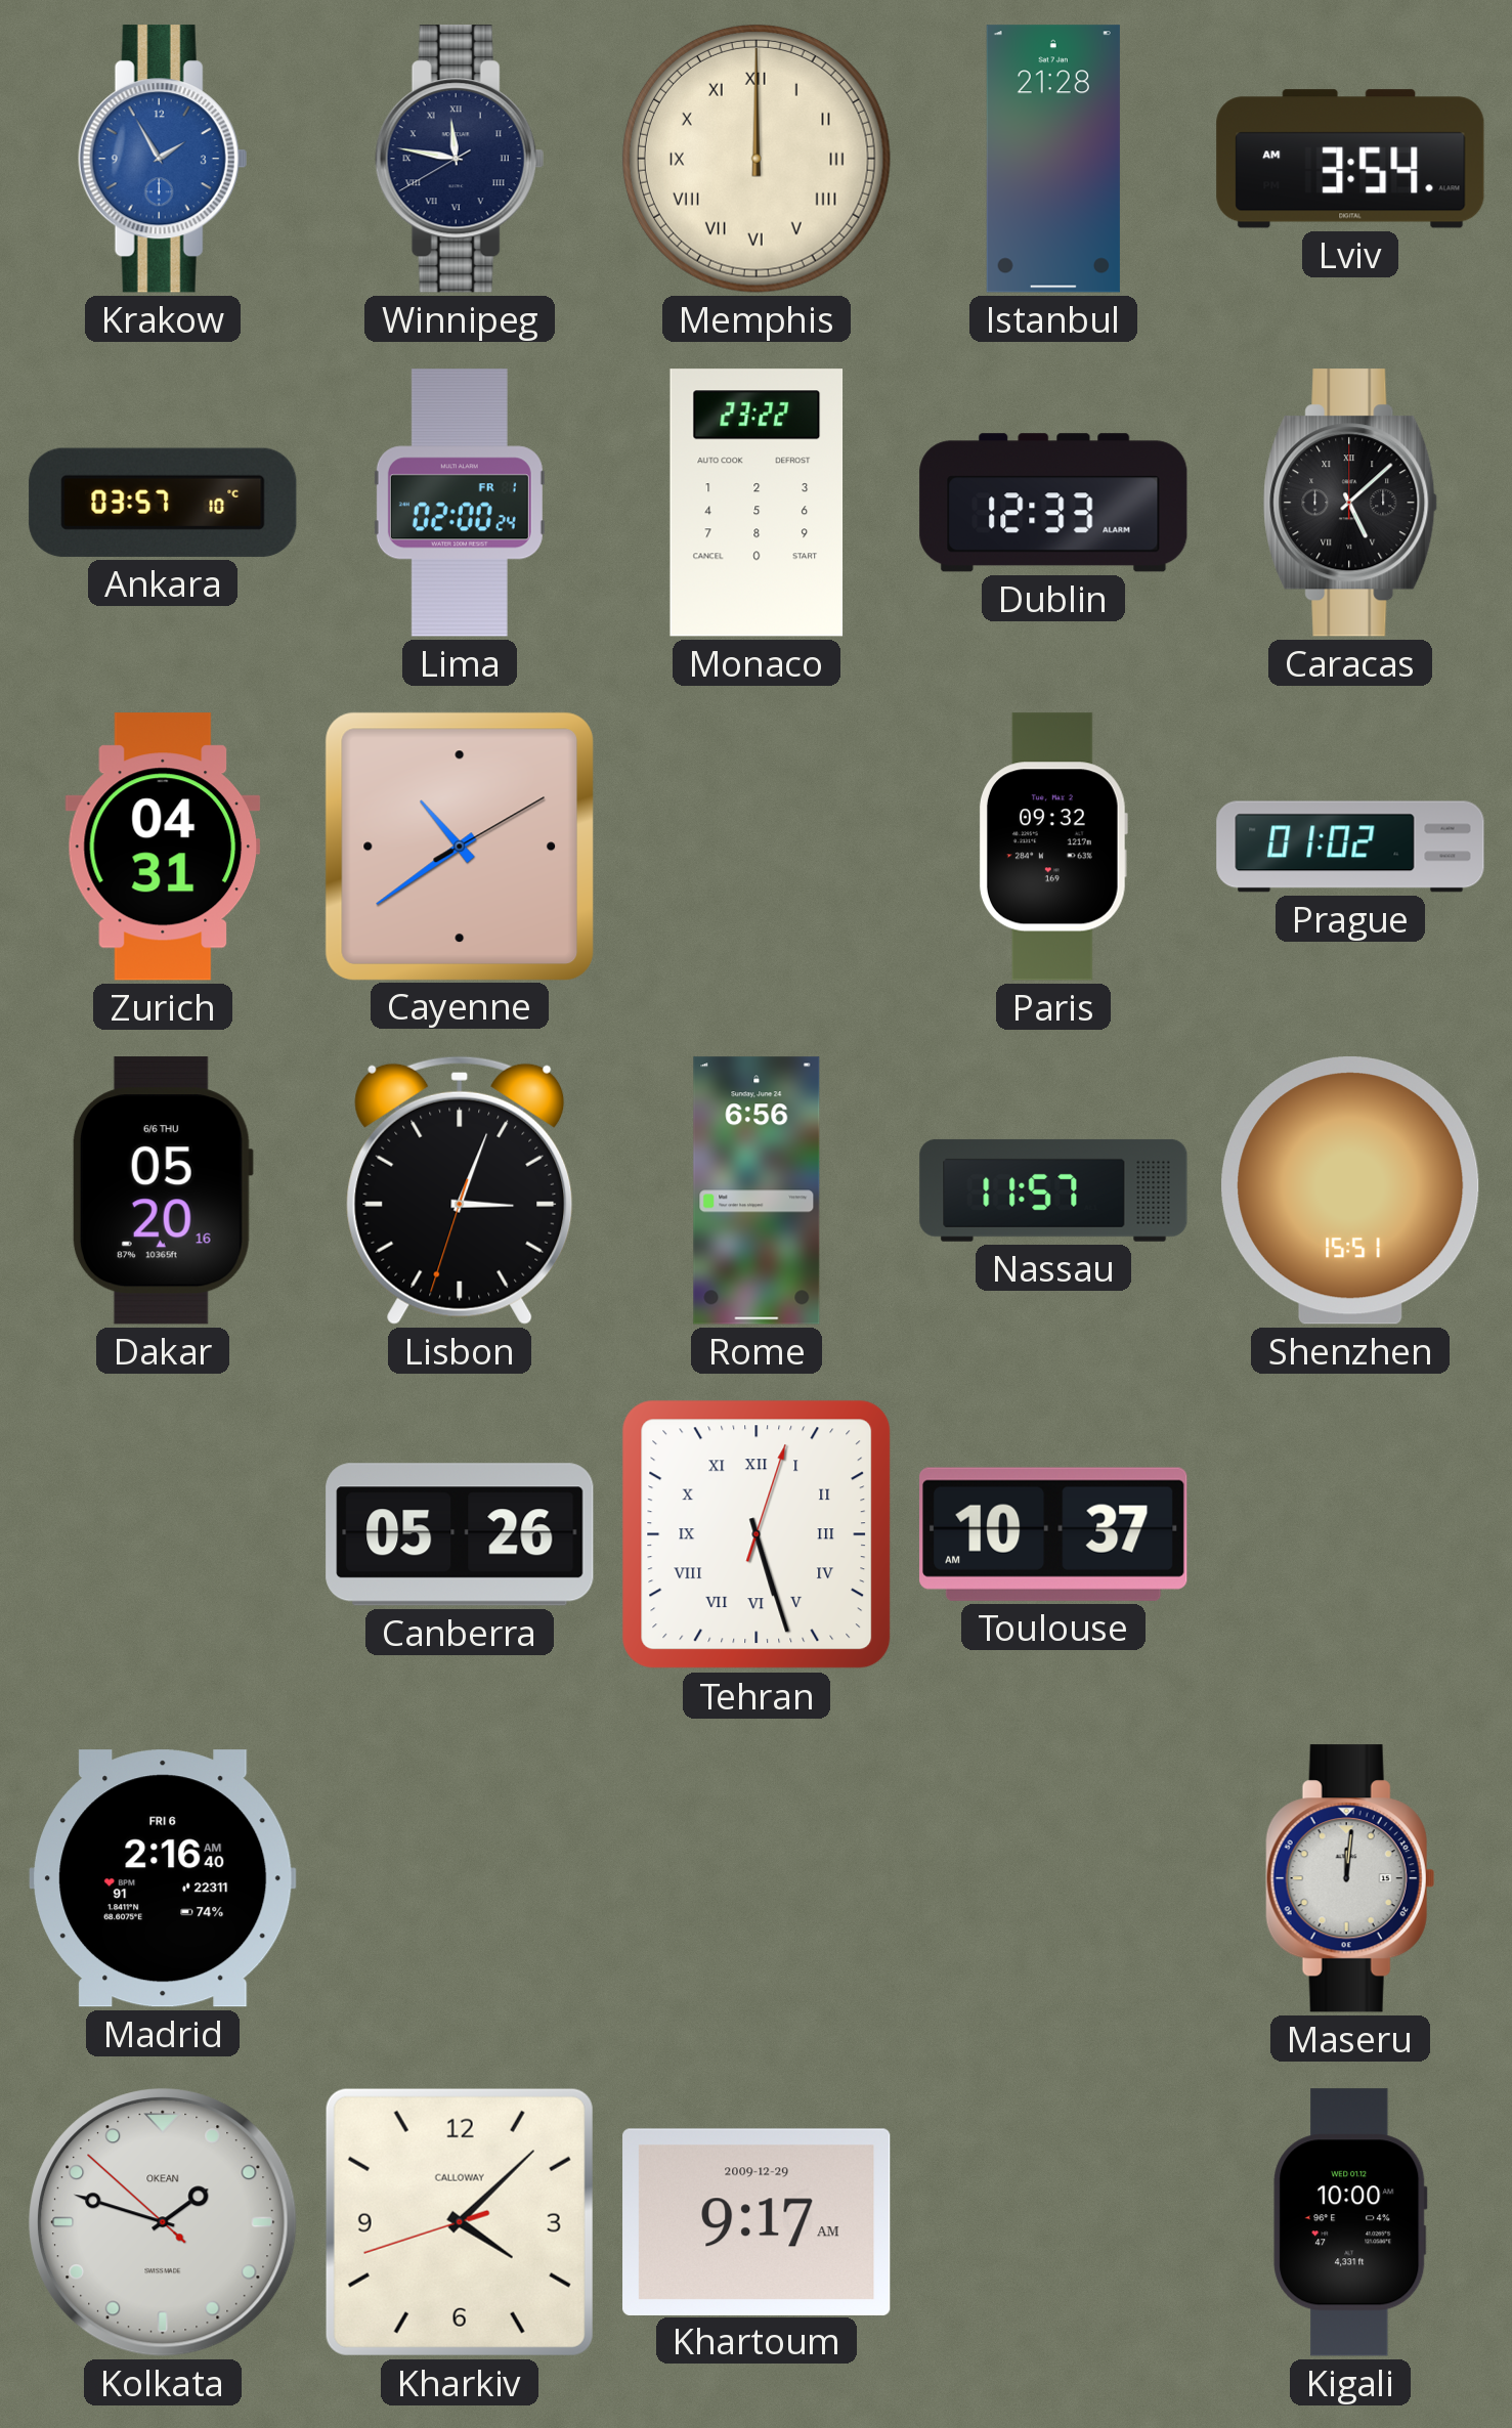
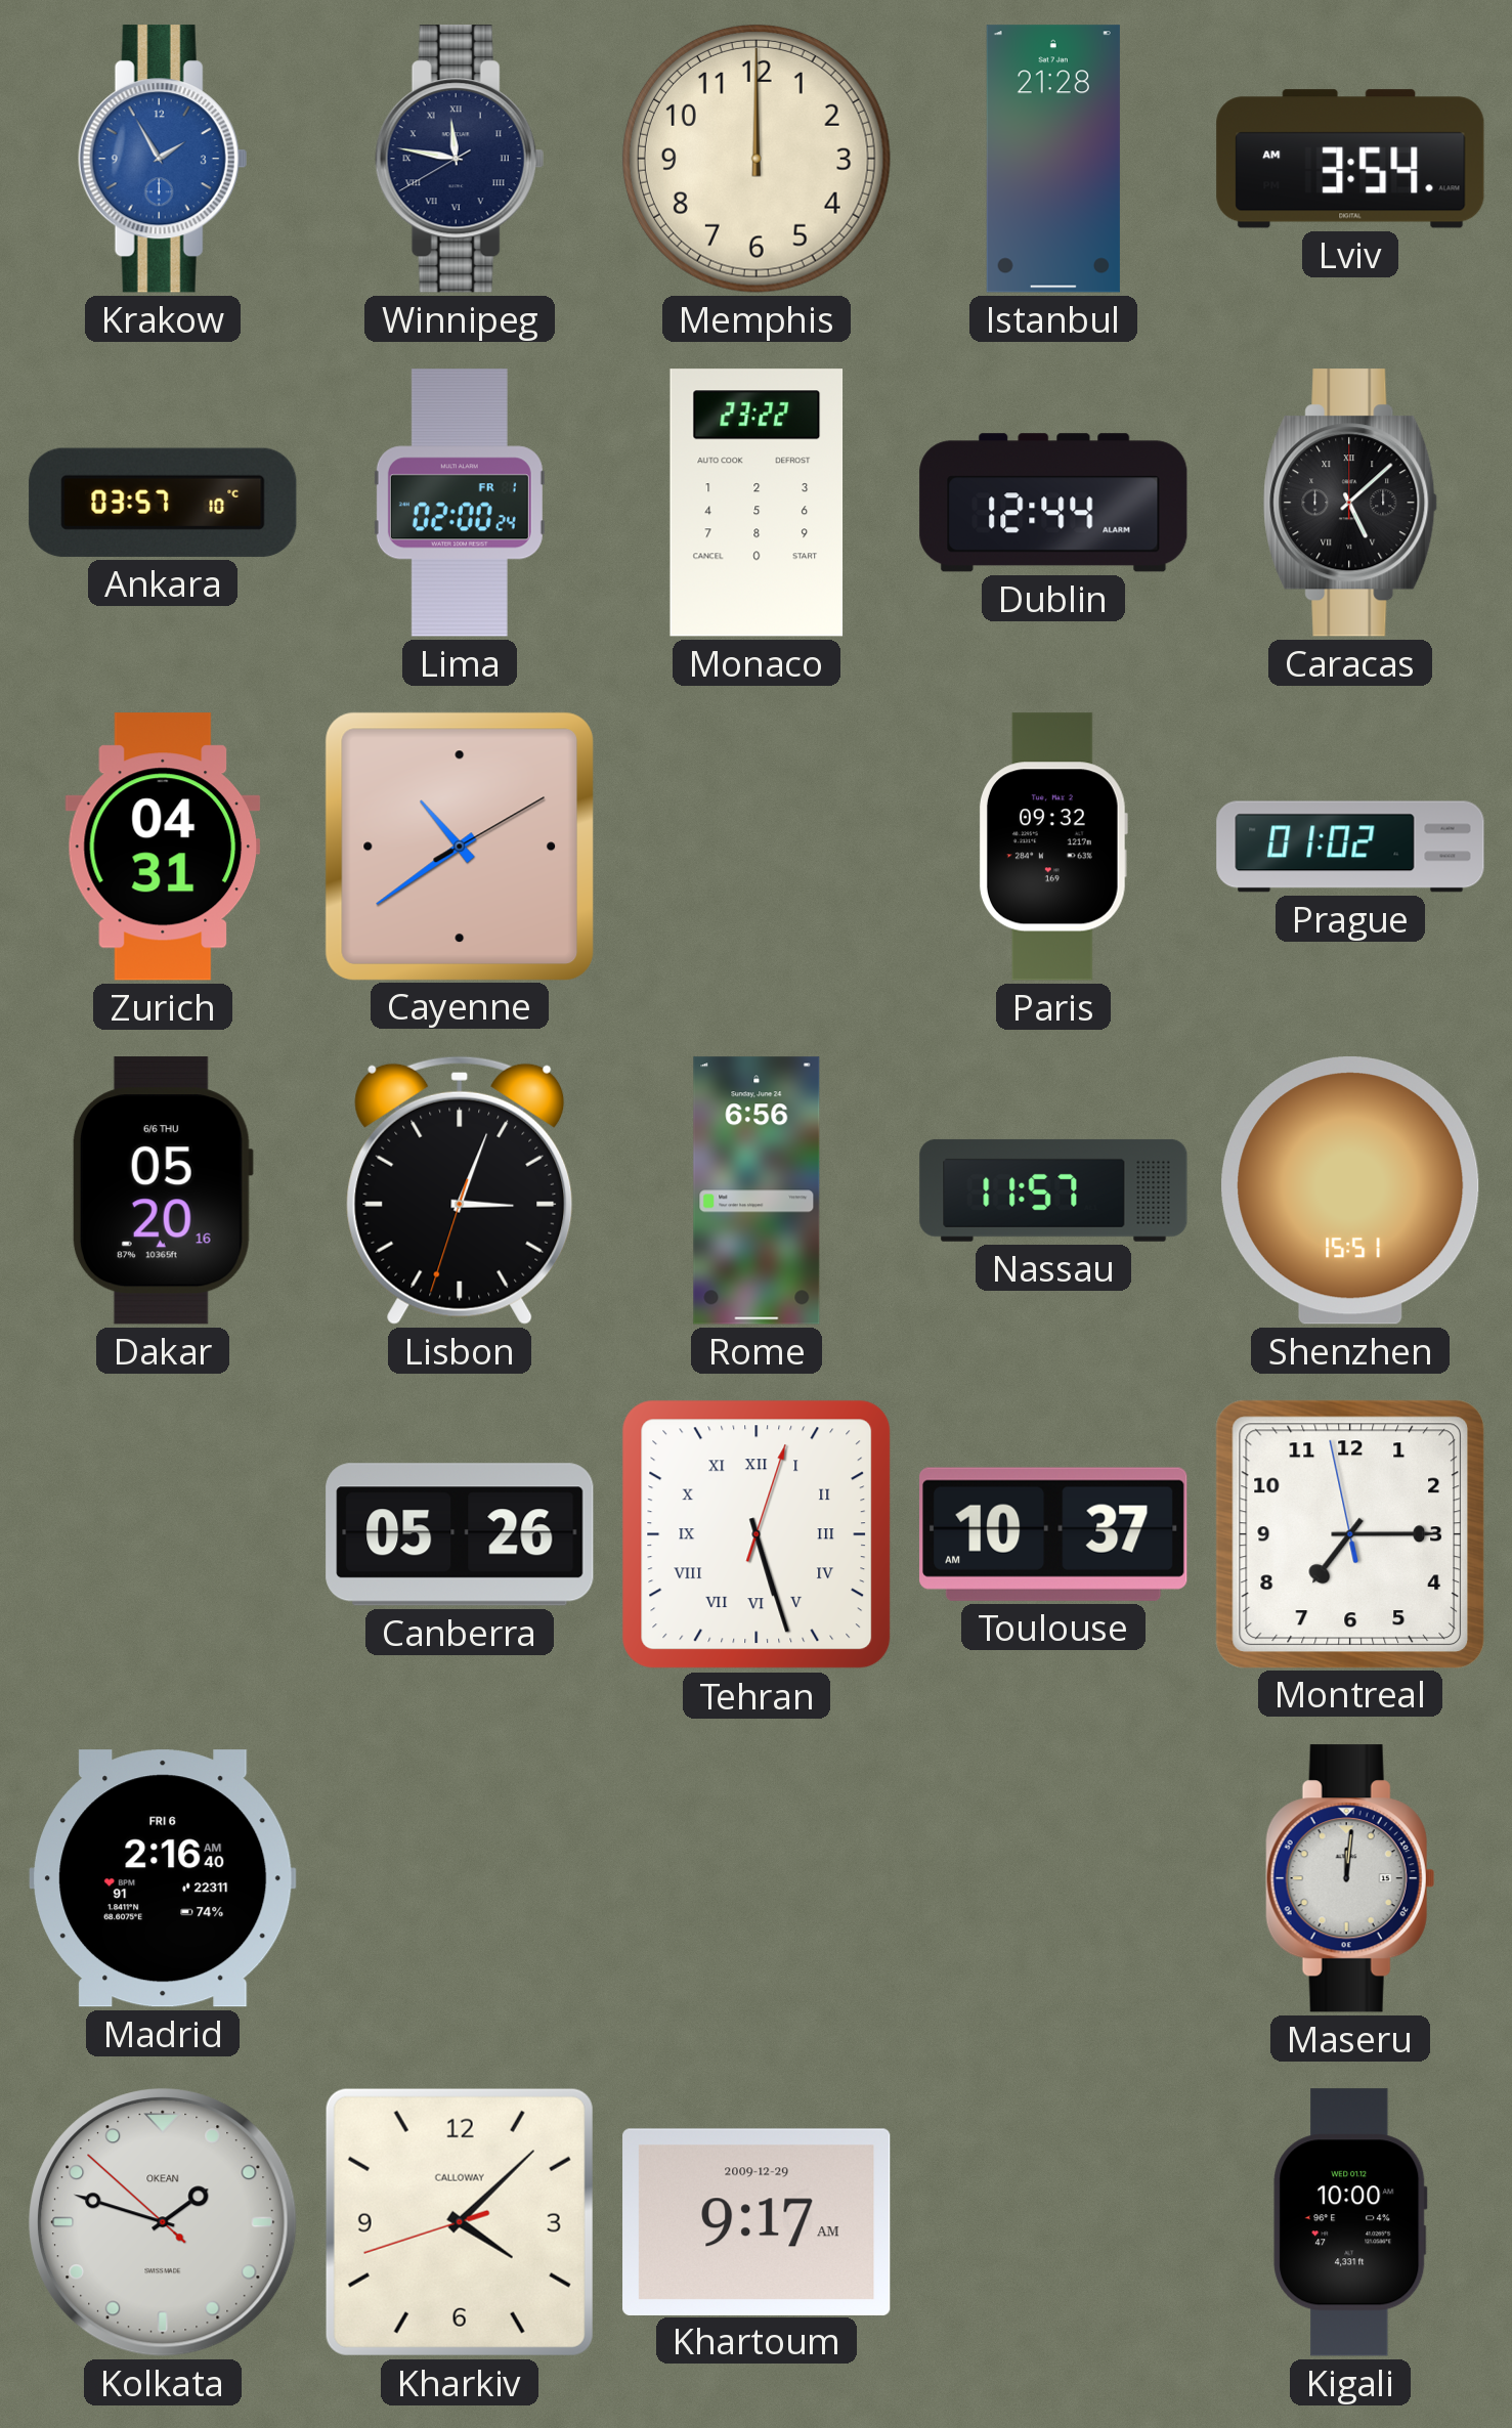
Memphis numerals: Roman -> Arabic (757, 159)
Dublin: 12:33 -> 12:44 (1053, 503)
Montreal: none -> 7:14 (1349, 1533)
